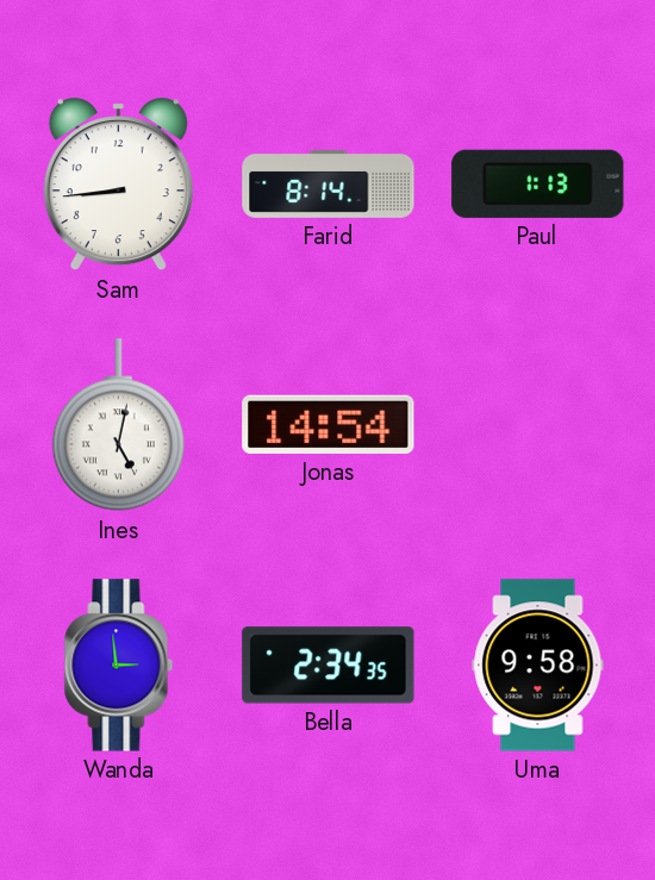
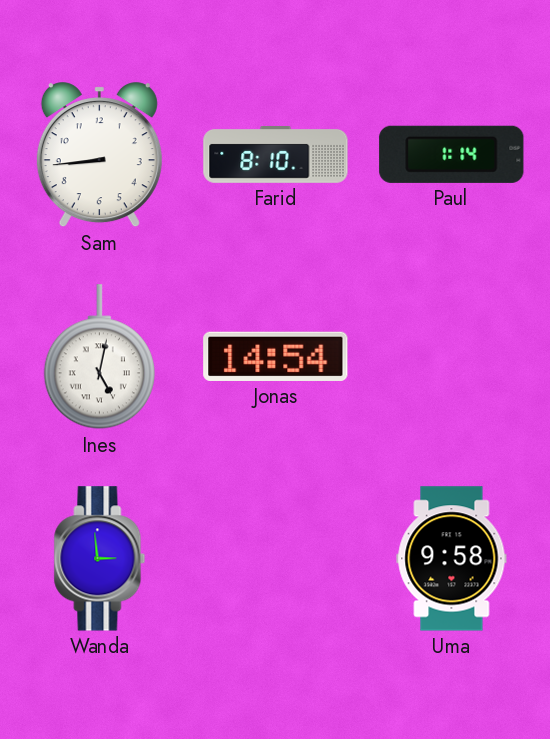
Farid: 8:14 -> 8:10 (276, 155)
Paul: 1:13 -> 1:14 (452, 154)
Bella: 2:34 -> none (329, 666)
